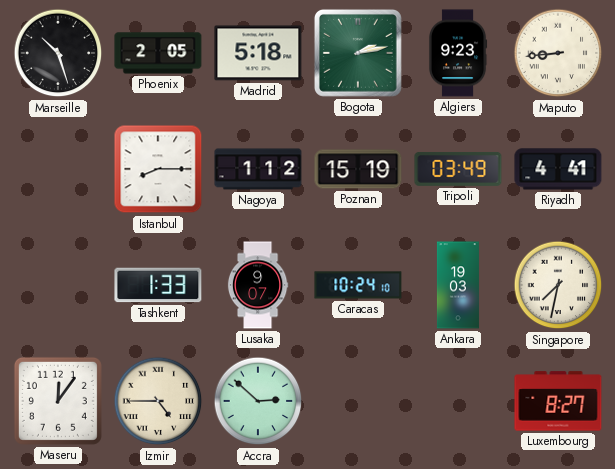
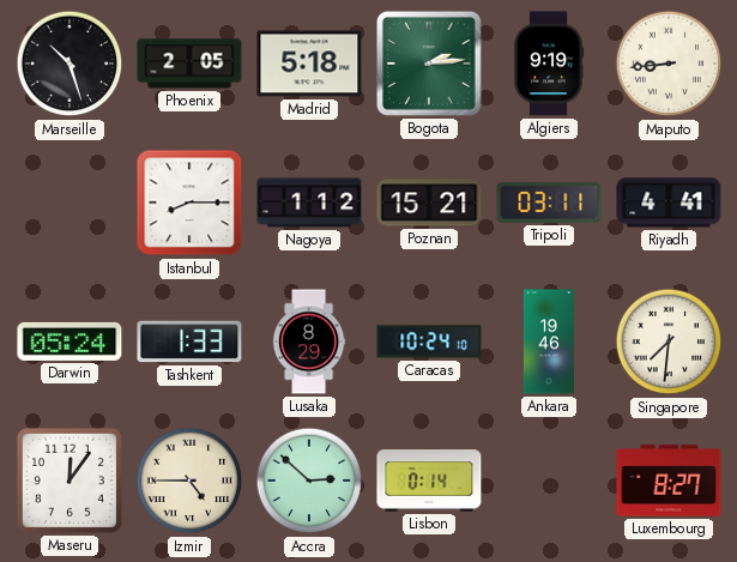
Bogota: 2:13 -> 2:14 (429, 64)
Algiers: 9:23 -> 9:19 (549, 64)
Poznan: 15:19 -> 15:21 (429, 203)
Tripoli: 03:49 -> 03:11 (549, 203)
Darwin: none -> 05:24 (70, 342)
Lusaka: 9:07 -> 8:29 (309, 342)
Ankara: 19:03 -> 19:46 (549, 342)
Singapore: 7:32 -> 7:31 (669, 342)
Lisbon: none -> 0:14 (429, 481)
